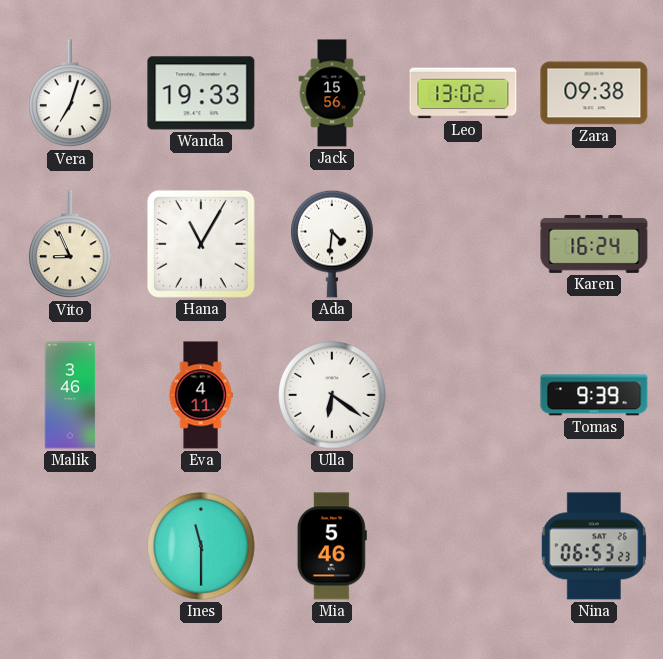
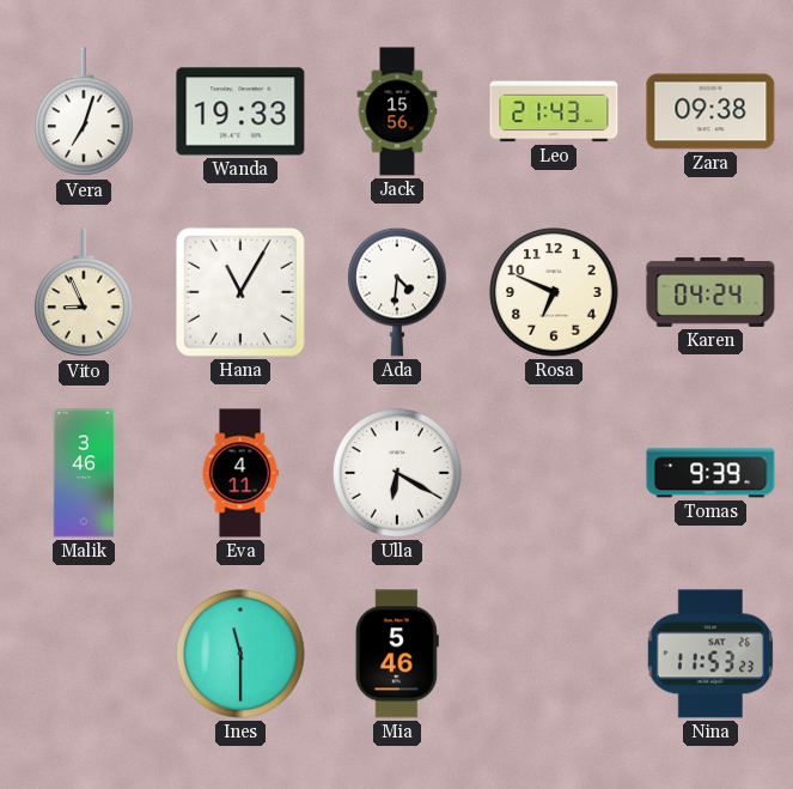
Leo: 13:02 -> 21:43 (554, 111)
Rosa: none -> 6:49 (554, 292)
Karen: 16:24 -> 04:24 (710, 293)
Ulla: 6:21 -> 6:20 (397, 473)
Nina: 06:53 -> 11:53 (709, 654)
